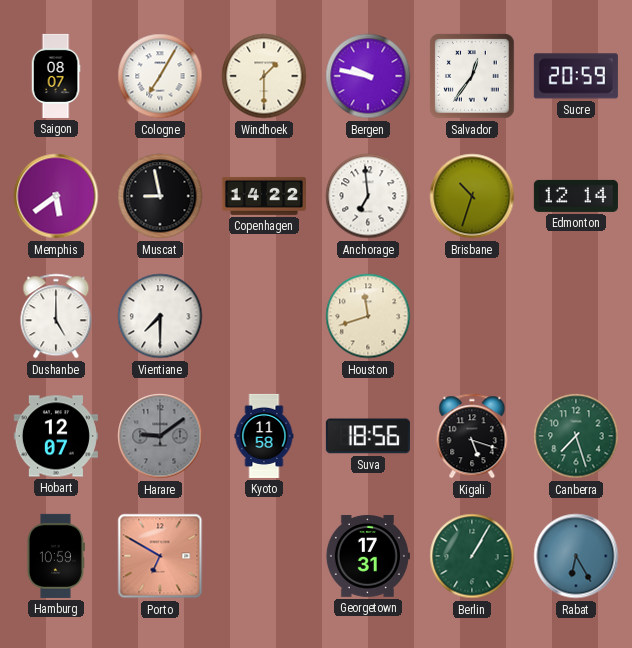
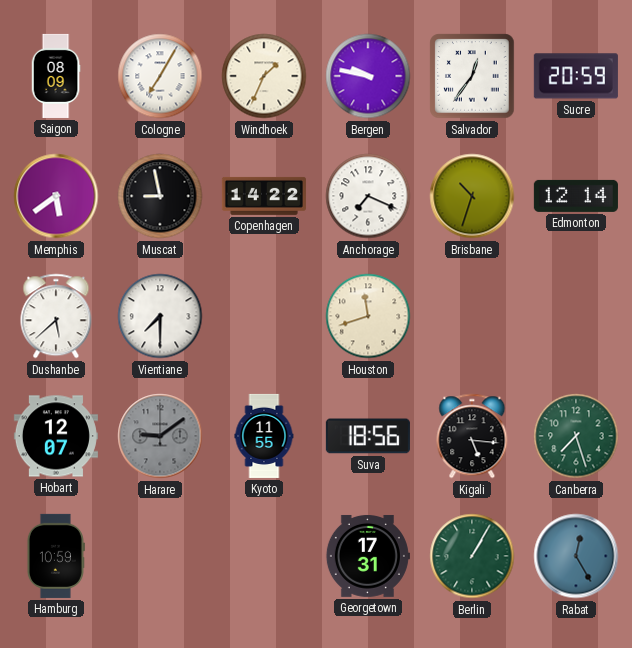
Saigon: 08:07 -> 08:09 (56, 76)
Windhoek: 1:30 -> 1:34 (264, 76)
Anchorage: 6:59 -> 7:19 (368, 196)
Dushanbe: 5:00 -> 5:38 (56, 316)
Kyoto: 11:58 -> 11:55 (264, 436)
Kigali: 5:18 -> 5:16 (472, 436)
Porto: 6:50 -> none (160, 556)
Rabat: 6:25 -> 12:25 (576, 556)
